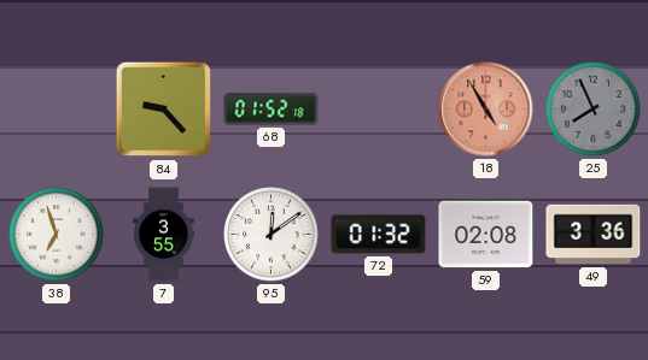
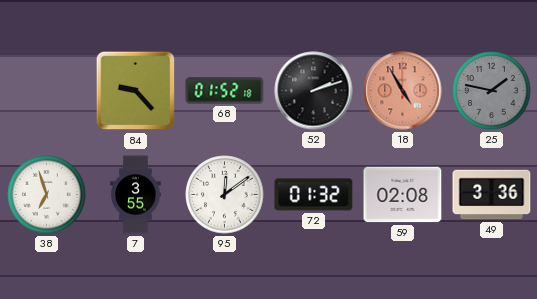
52: none -> 2:12 (314, 91)
25: 7:56 -> 1:47 (492, 91)
